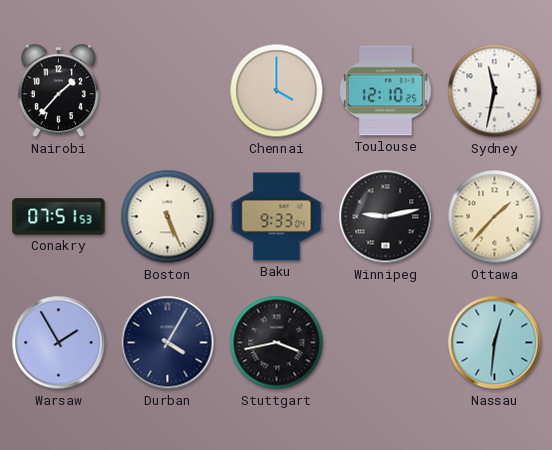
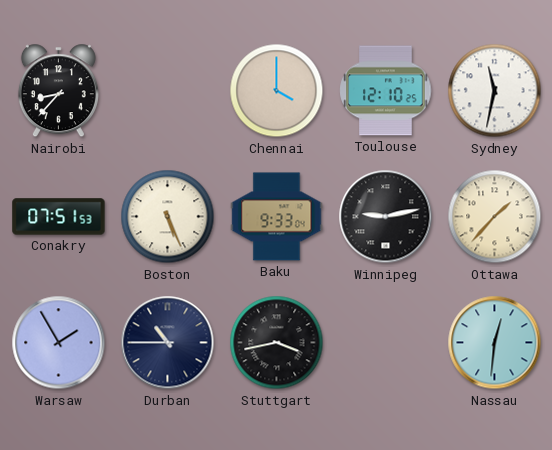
Nairobi: 1:37 -> 8:37 (58, 91)
Durban: 4:05 -> 10:45 (168, 343)
